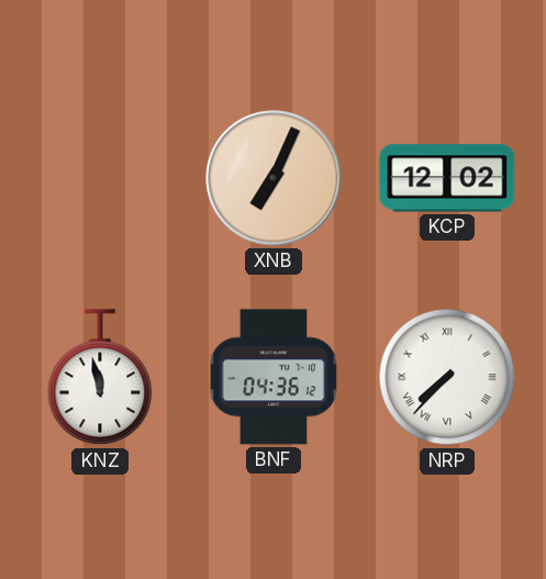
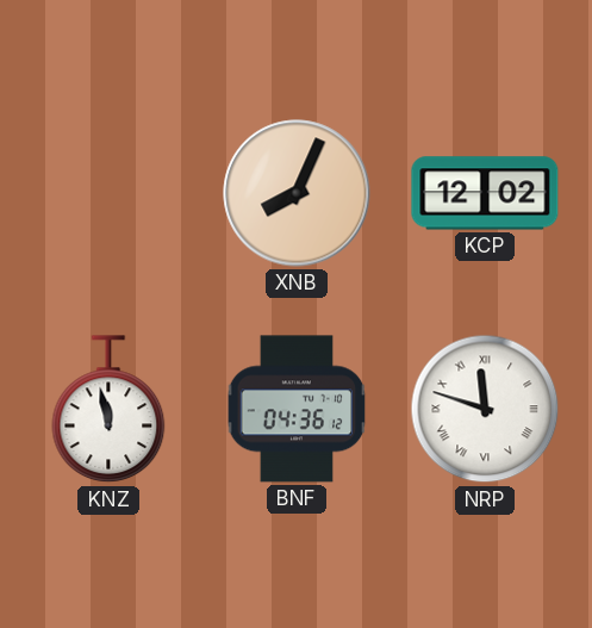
XNB: 7:04 -> 8:04 (297, 193)
NRP: 7:37 -> 11:48 (485, 409)
